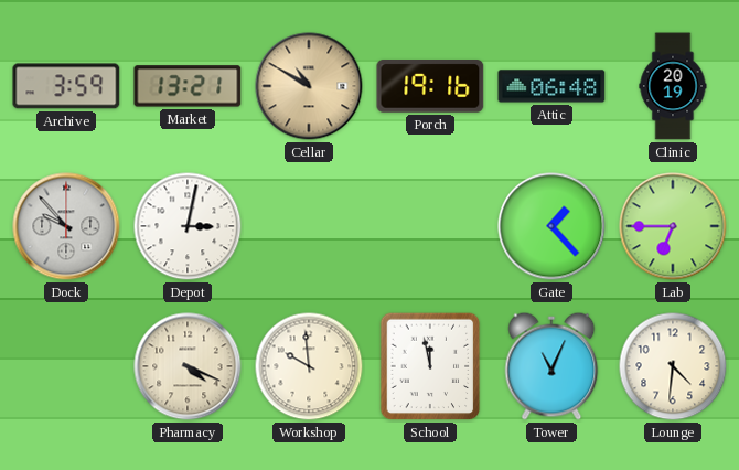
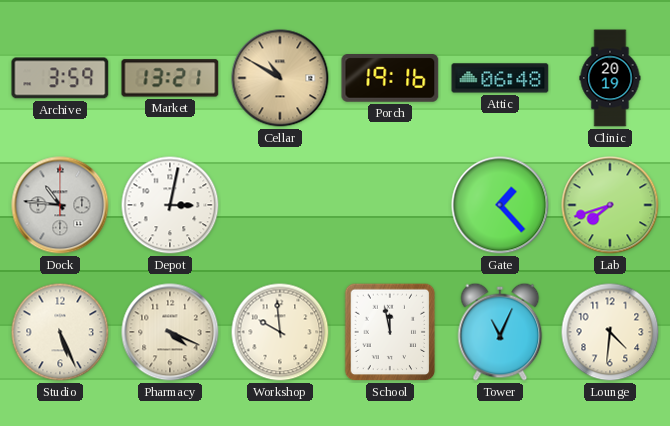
Dock: 9:53 -> 10:46 (60, 205)
Lab: 6:45 -> 7:42 (610, 205)
Studio: none -> 5:26 (60, 332)
